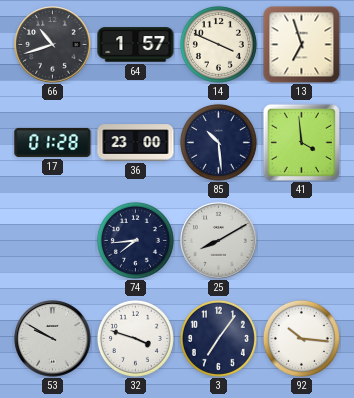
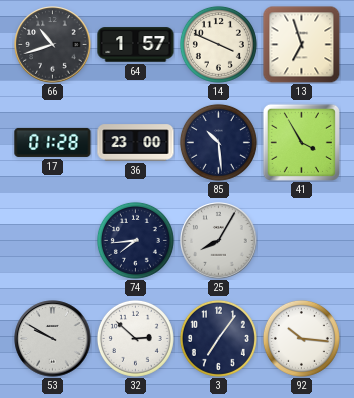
41: 3:59 -> 3:55 (301, 142)
25: 8:10 -> 8:05 (219, 241)
32: 3:48 -> 2:52 (135, 338)
